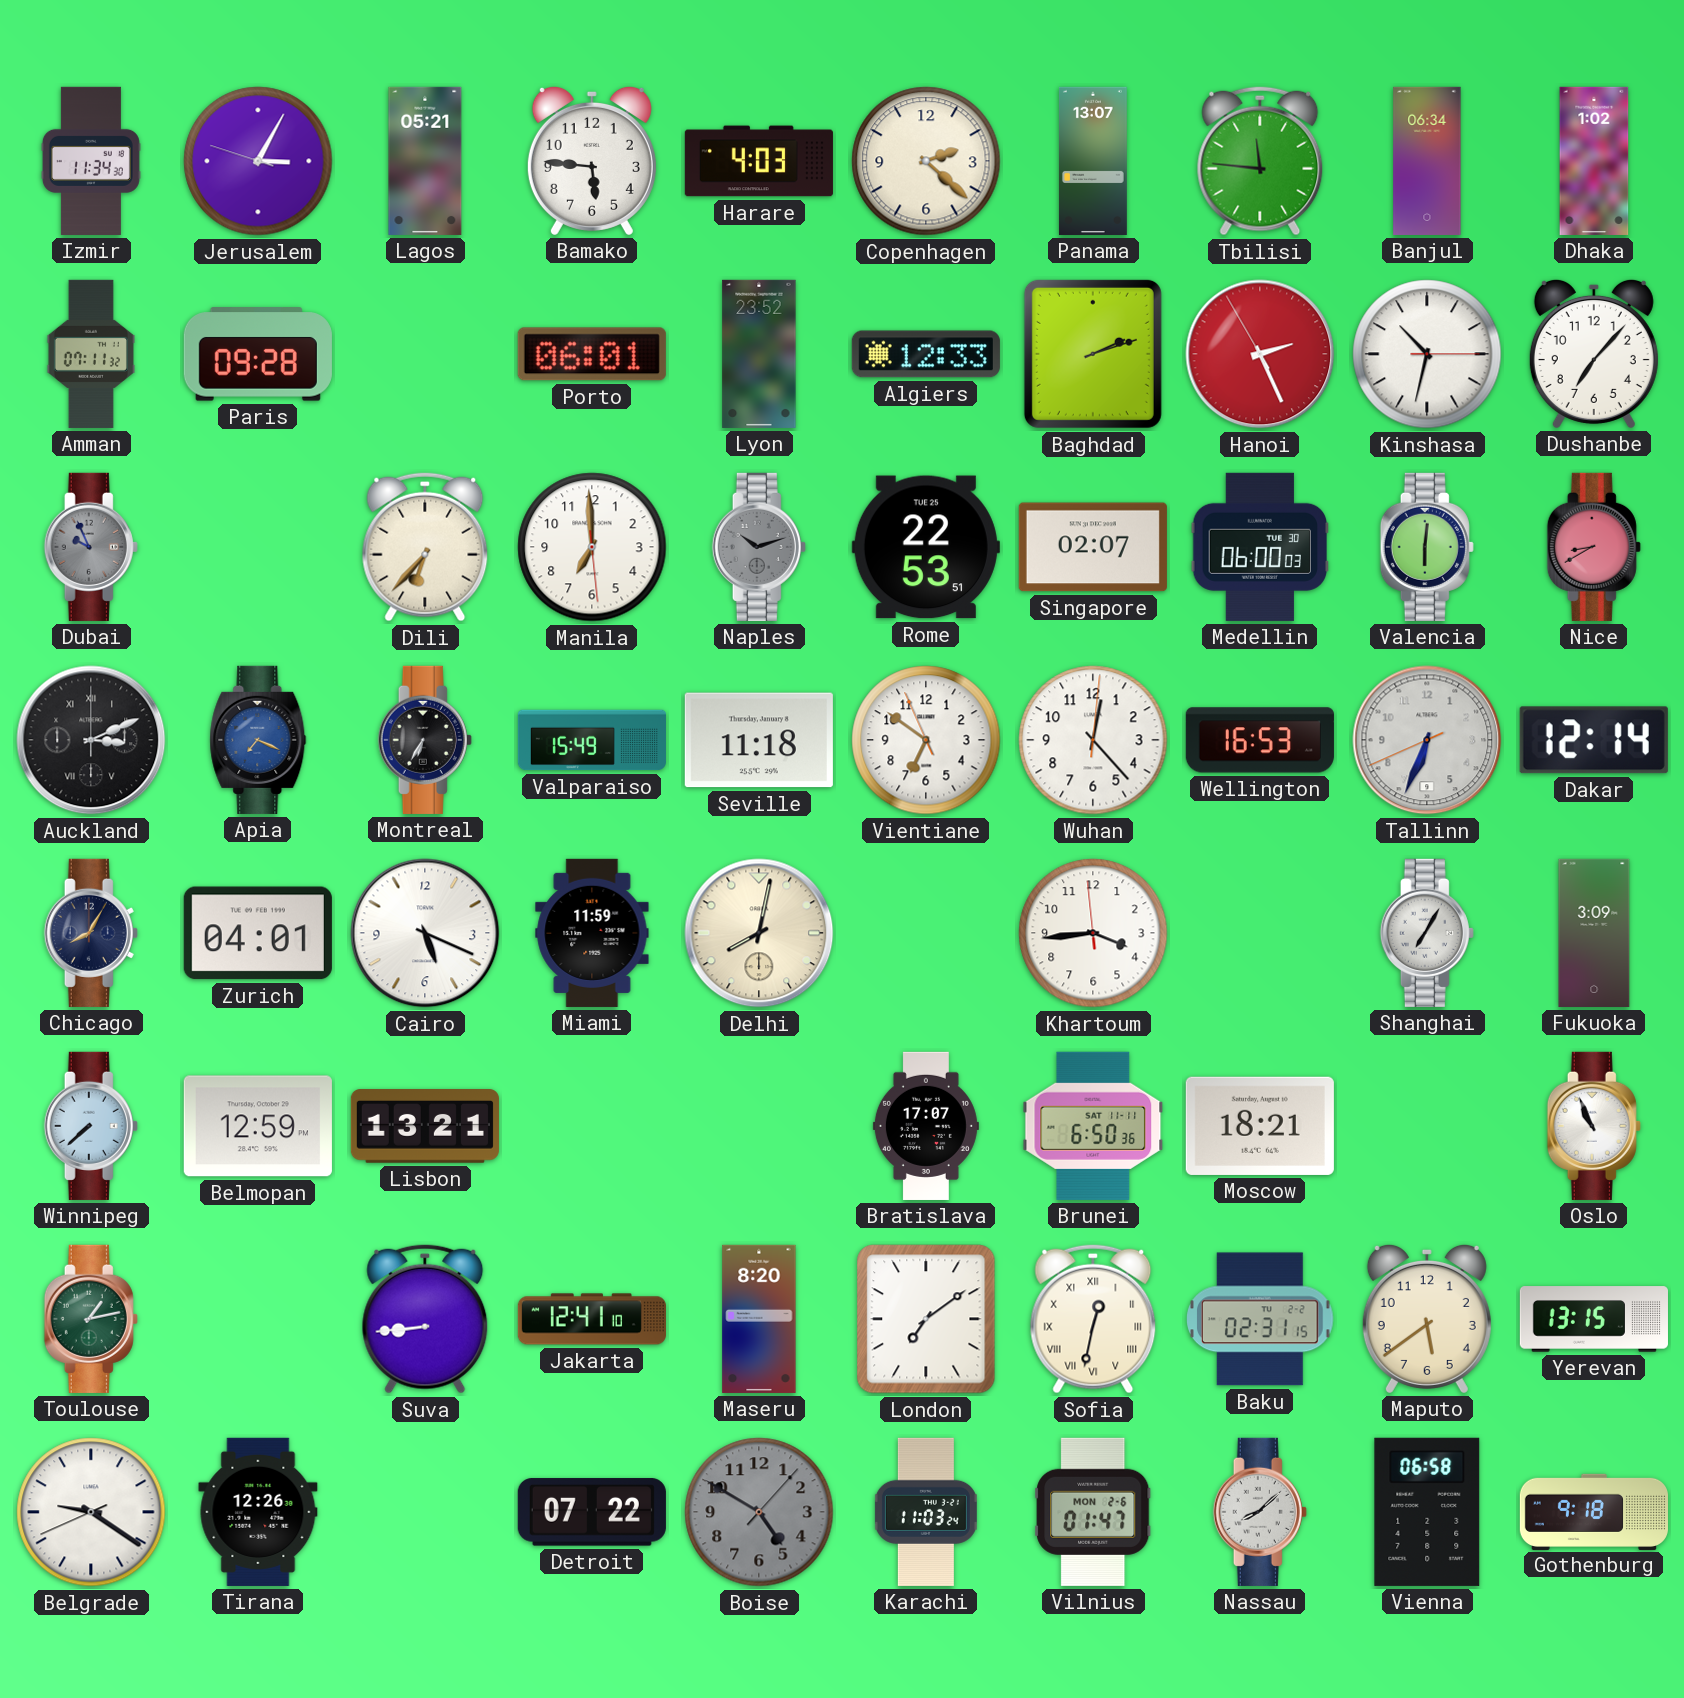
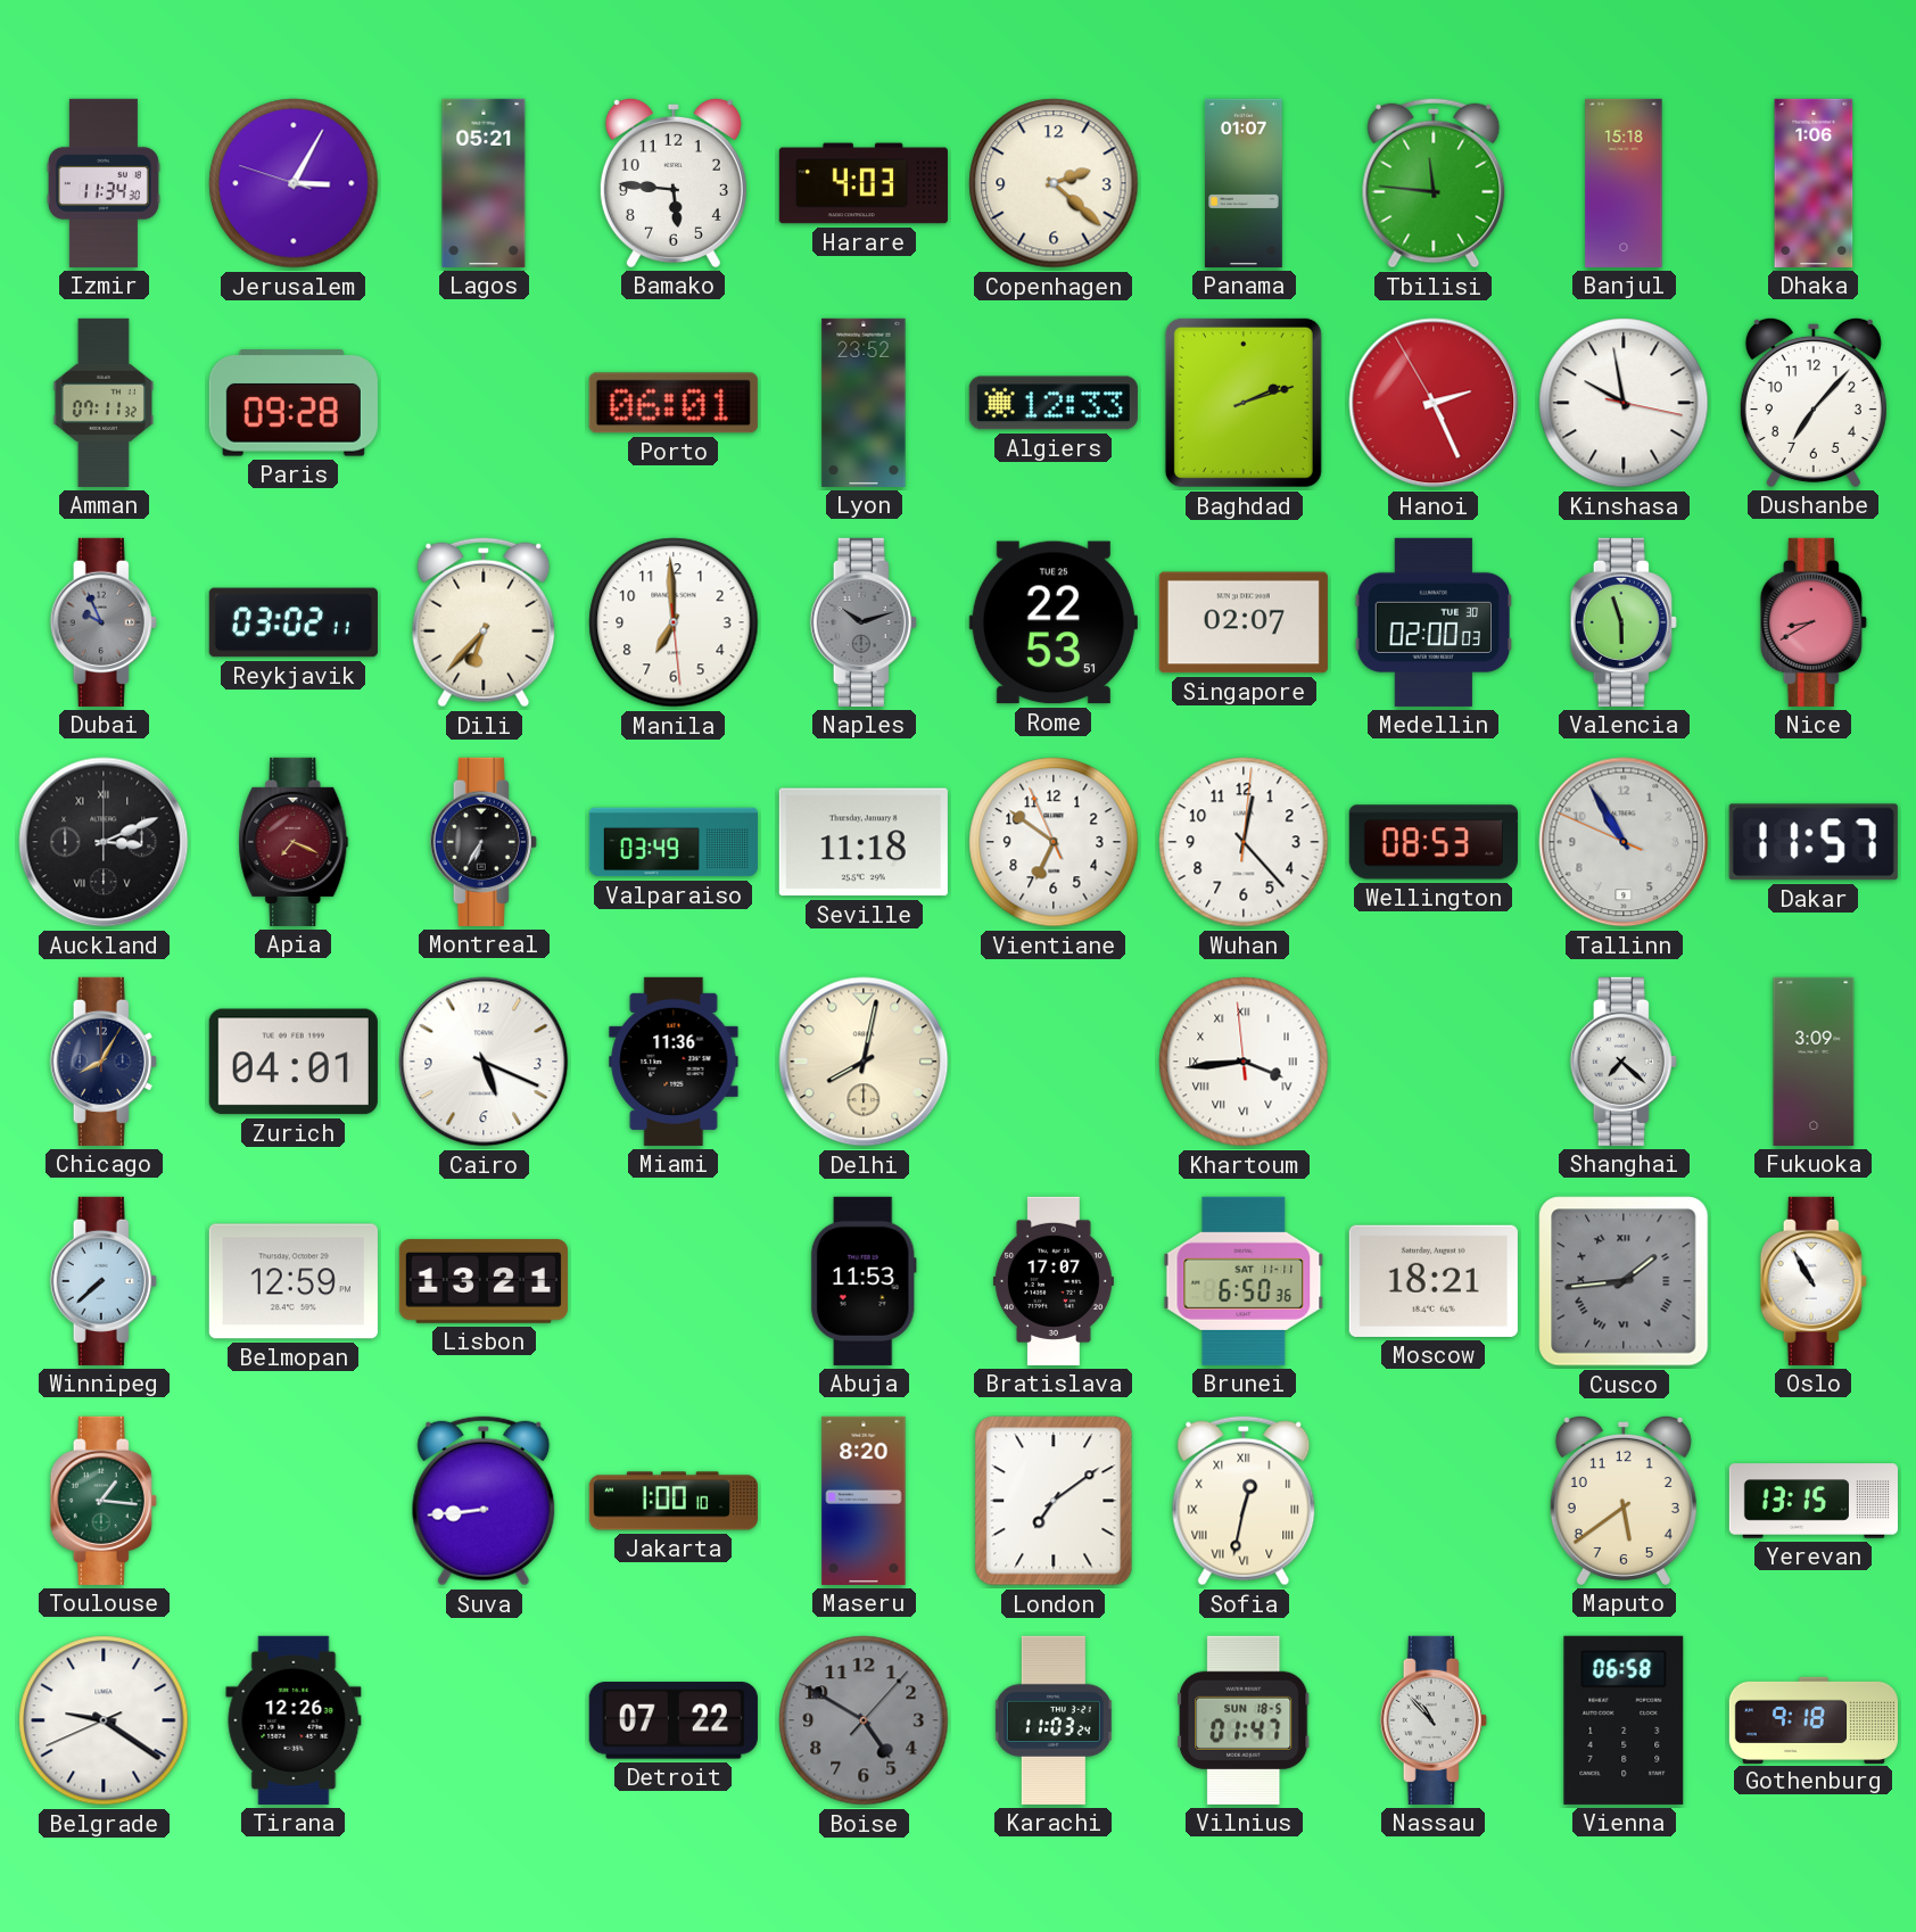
Panama: 13:07 -> 01:07 (1244, 183)
Banjul: 06:34 -> 15:18 (1624, 183)
Dhaka: 1:02 -> 1:06 (1814, 183)
Kinshasa: 10:32 -> 9:58 (1624, 403)
Reykjavik: none -> 03:02 (294, 622)
Medellin: 06:00 -> 02:00 (1434, 622)
Valencia: 6:01 -> 5:57 (1624, 622)
Apia dial: blue -> burgundy (294, 842)
Valparaiso: 15:49 -> 03:49 (674, 842)
Wellington: 16:53 -> 08:53 (1434, 842)
Tallinn: 6:33 -> 10:54 (1624, 842)
Dakar: 12:14 -> 11:57 (1814, 842)
Miami: 11:59 -> 11:36 (674, 1062)
Khartoum numerals: Arabic -> Roman (1244, 1062)
Shanghai: 7:05 -> 7:22 (1624, 1062)
Abuja: none -> 11:53 (864, 1281)
Cusco: none -> 1:44 (1624, 1281)
Oslo: 10:56 -> 10:55 (1814, 1281)
Toulouse: 1:13 -> 1:16 (104, 1501)
Jakarta: 12:41 -> 1:00 (674, 1501)
Baku: 02:31 -> none (1261, 1319)
Vilnius date: MON 2-6 -> SUN 18-5 (1244, 1720)
Nassau: 8:08 -> 10:53 (1434, 1720)
